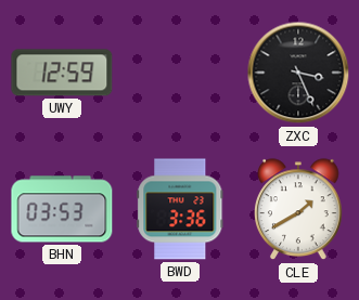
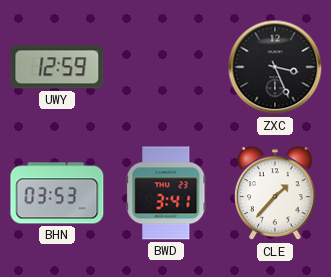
BWD: 3:36 -> 3:41 (166, 193)
CLE: 1:40 -> 1:37 (276, 194)
